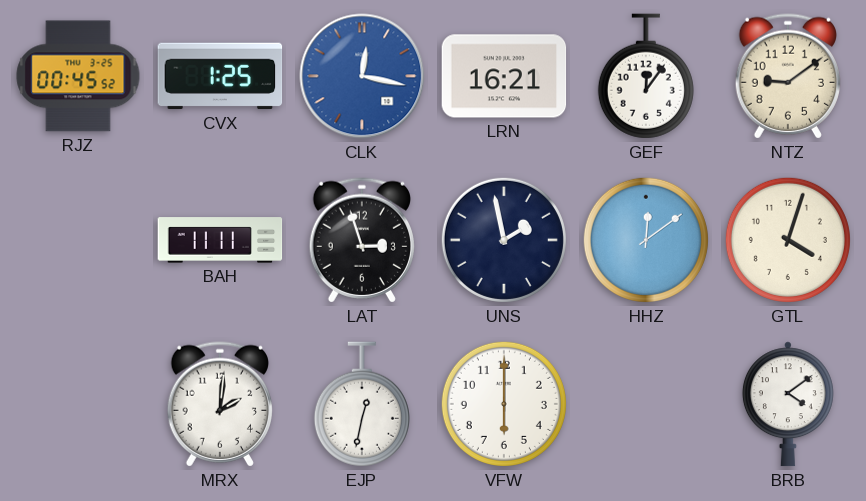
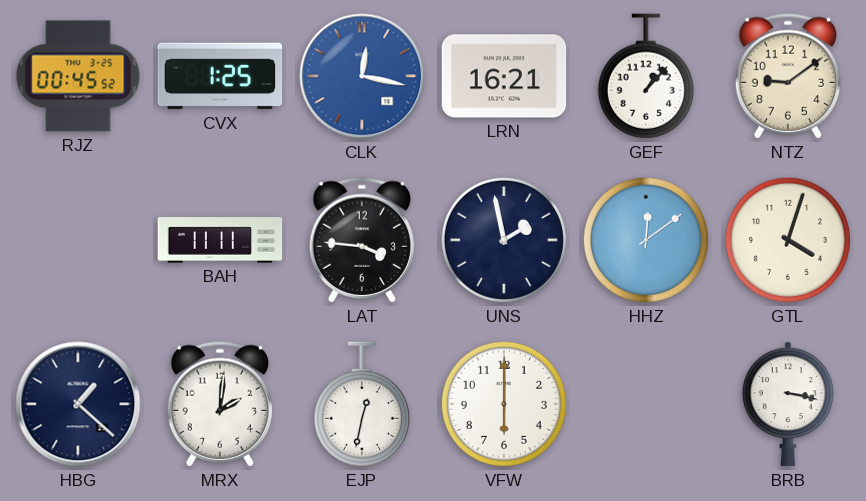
GEF: 12:06 -> 1:07 (646, 76)
LAT: 2:57 -> 3:46 (361, 240)
HBG: none -> 1:22 (78, 404)
BRB: 4:09 -> 3:17 (788, 404)
